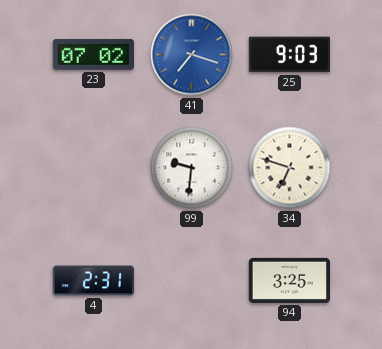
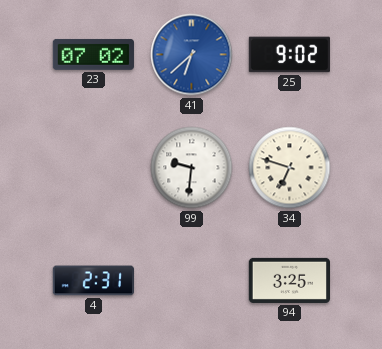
41: 7:18 -> 6:38 (192, 55)
25: 9:03 -> 9:02 (289, 55)
